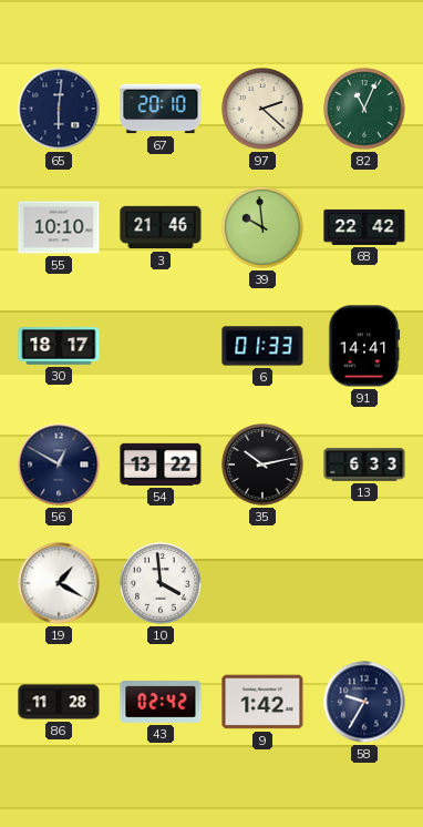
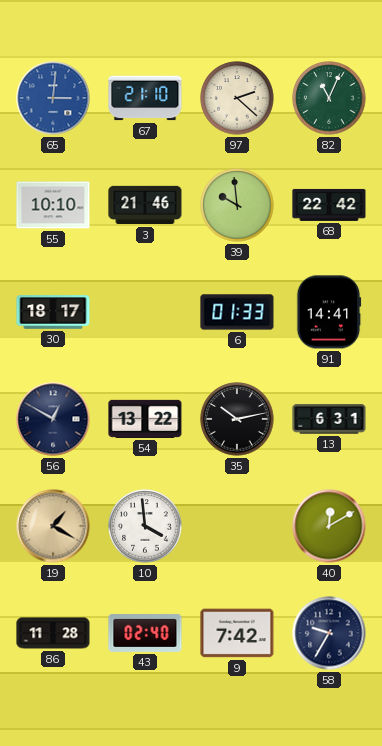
65: 6:01 -> 3:01 (53, 98)
65 dial: navy -> blue (53, 98)
67: 20:10 -> 21:10 (145, 98)
13: 6:33 -> 6:31 (329, 419)
19 dial: white -> champagne (53, 526)
40: none -> 12:10 (329, 526)
43: 02:42 -> 02:40 (145, 633)
9: 1:42 -> 7:42 (237, 633)
